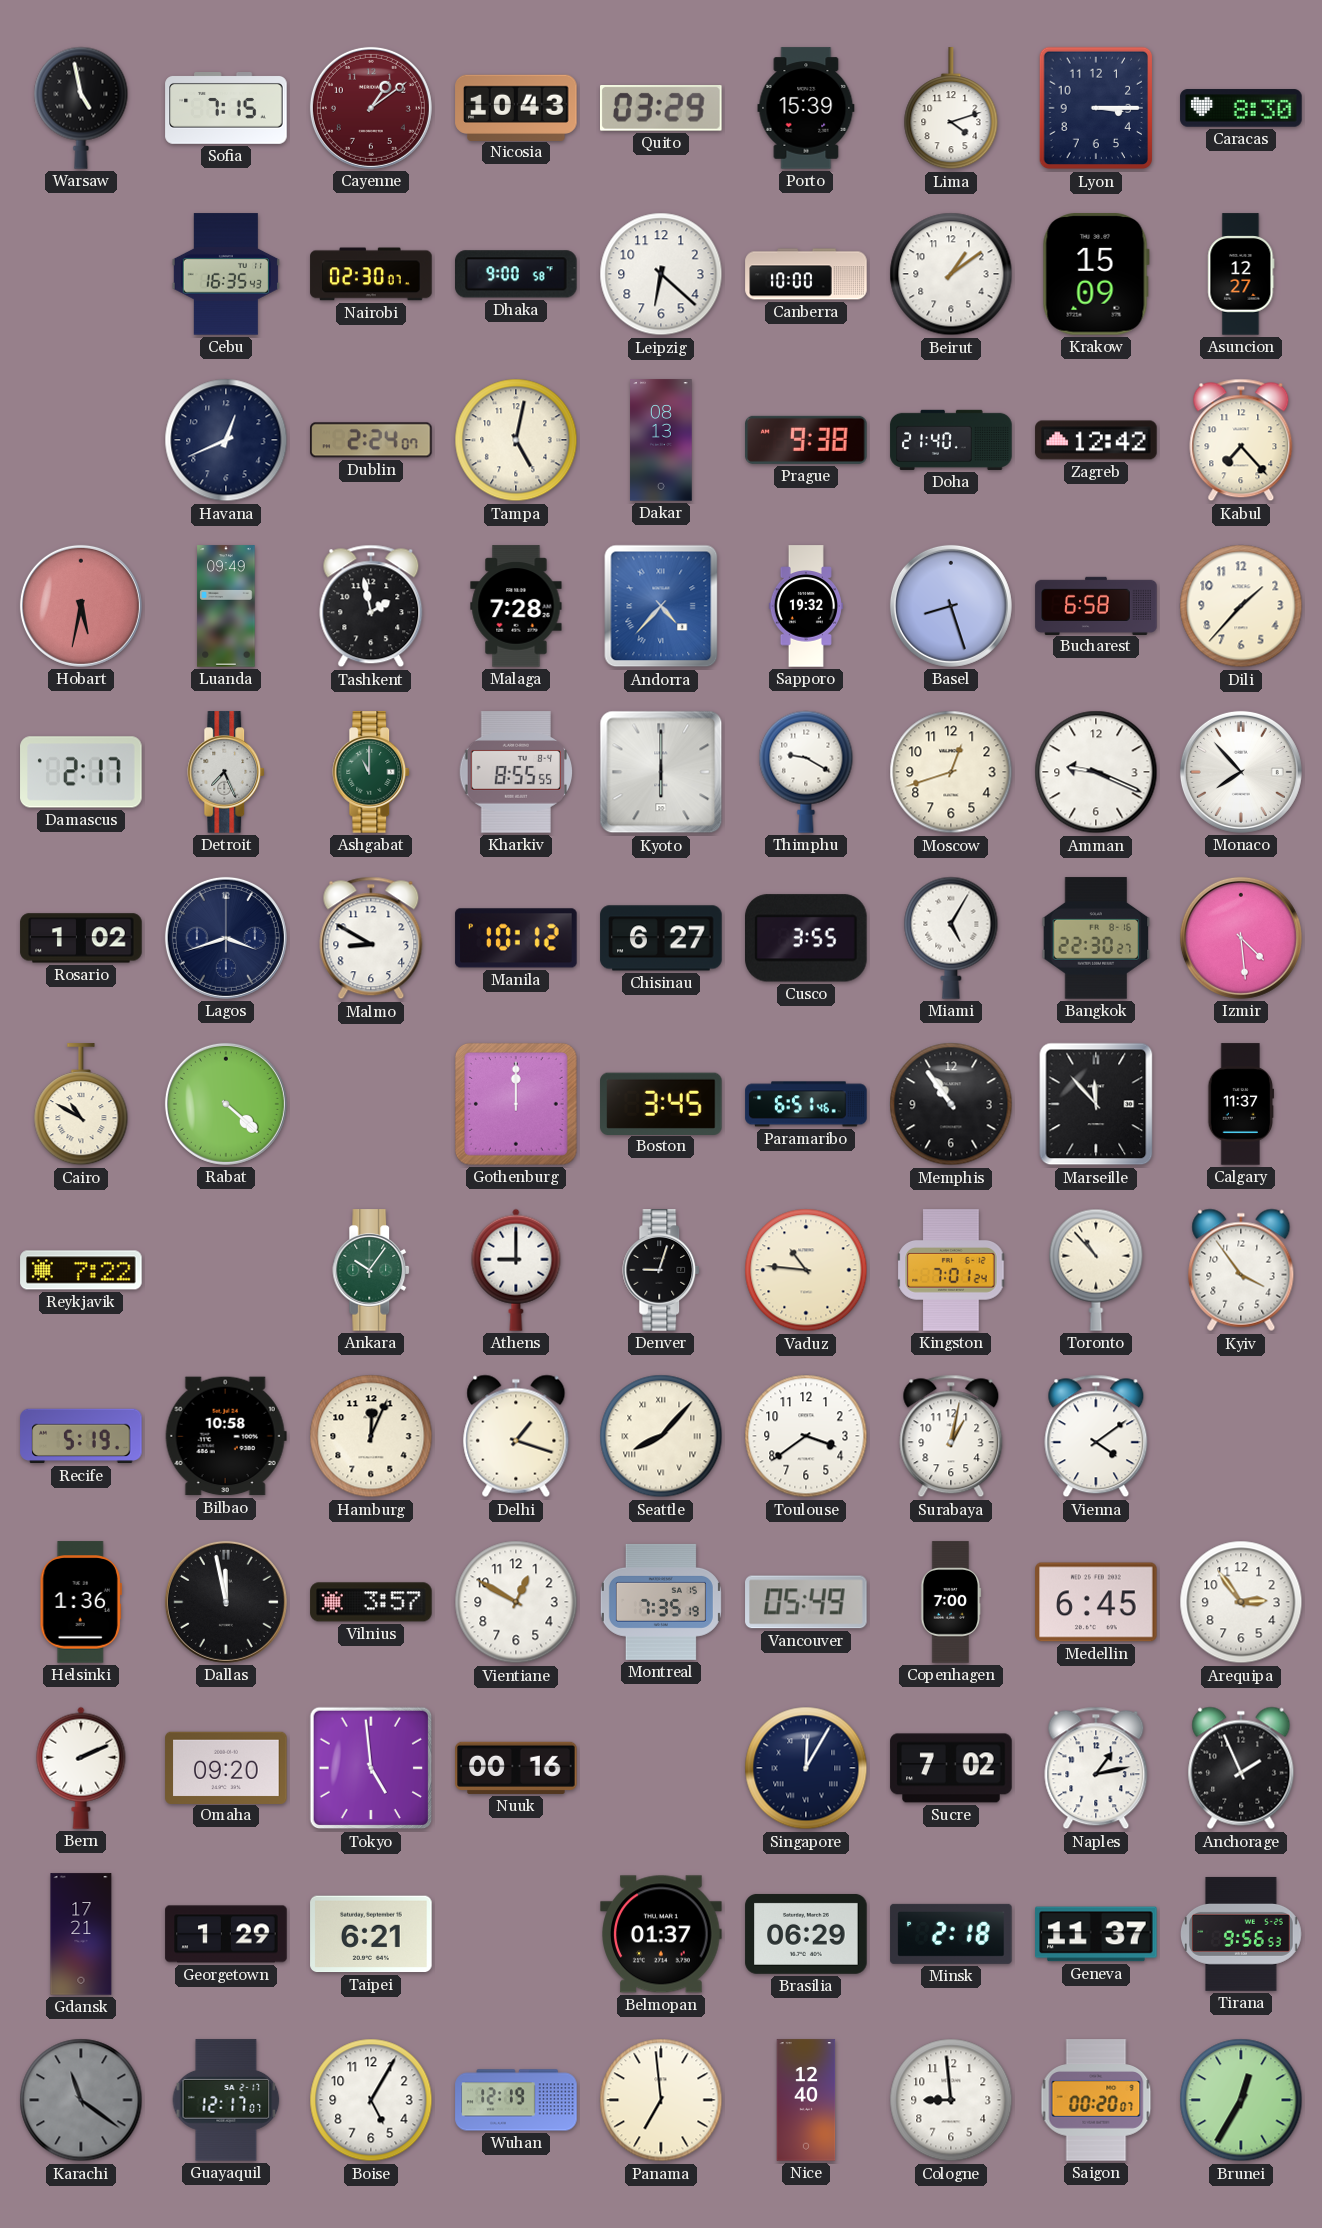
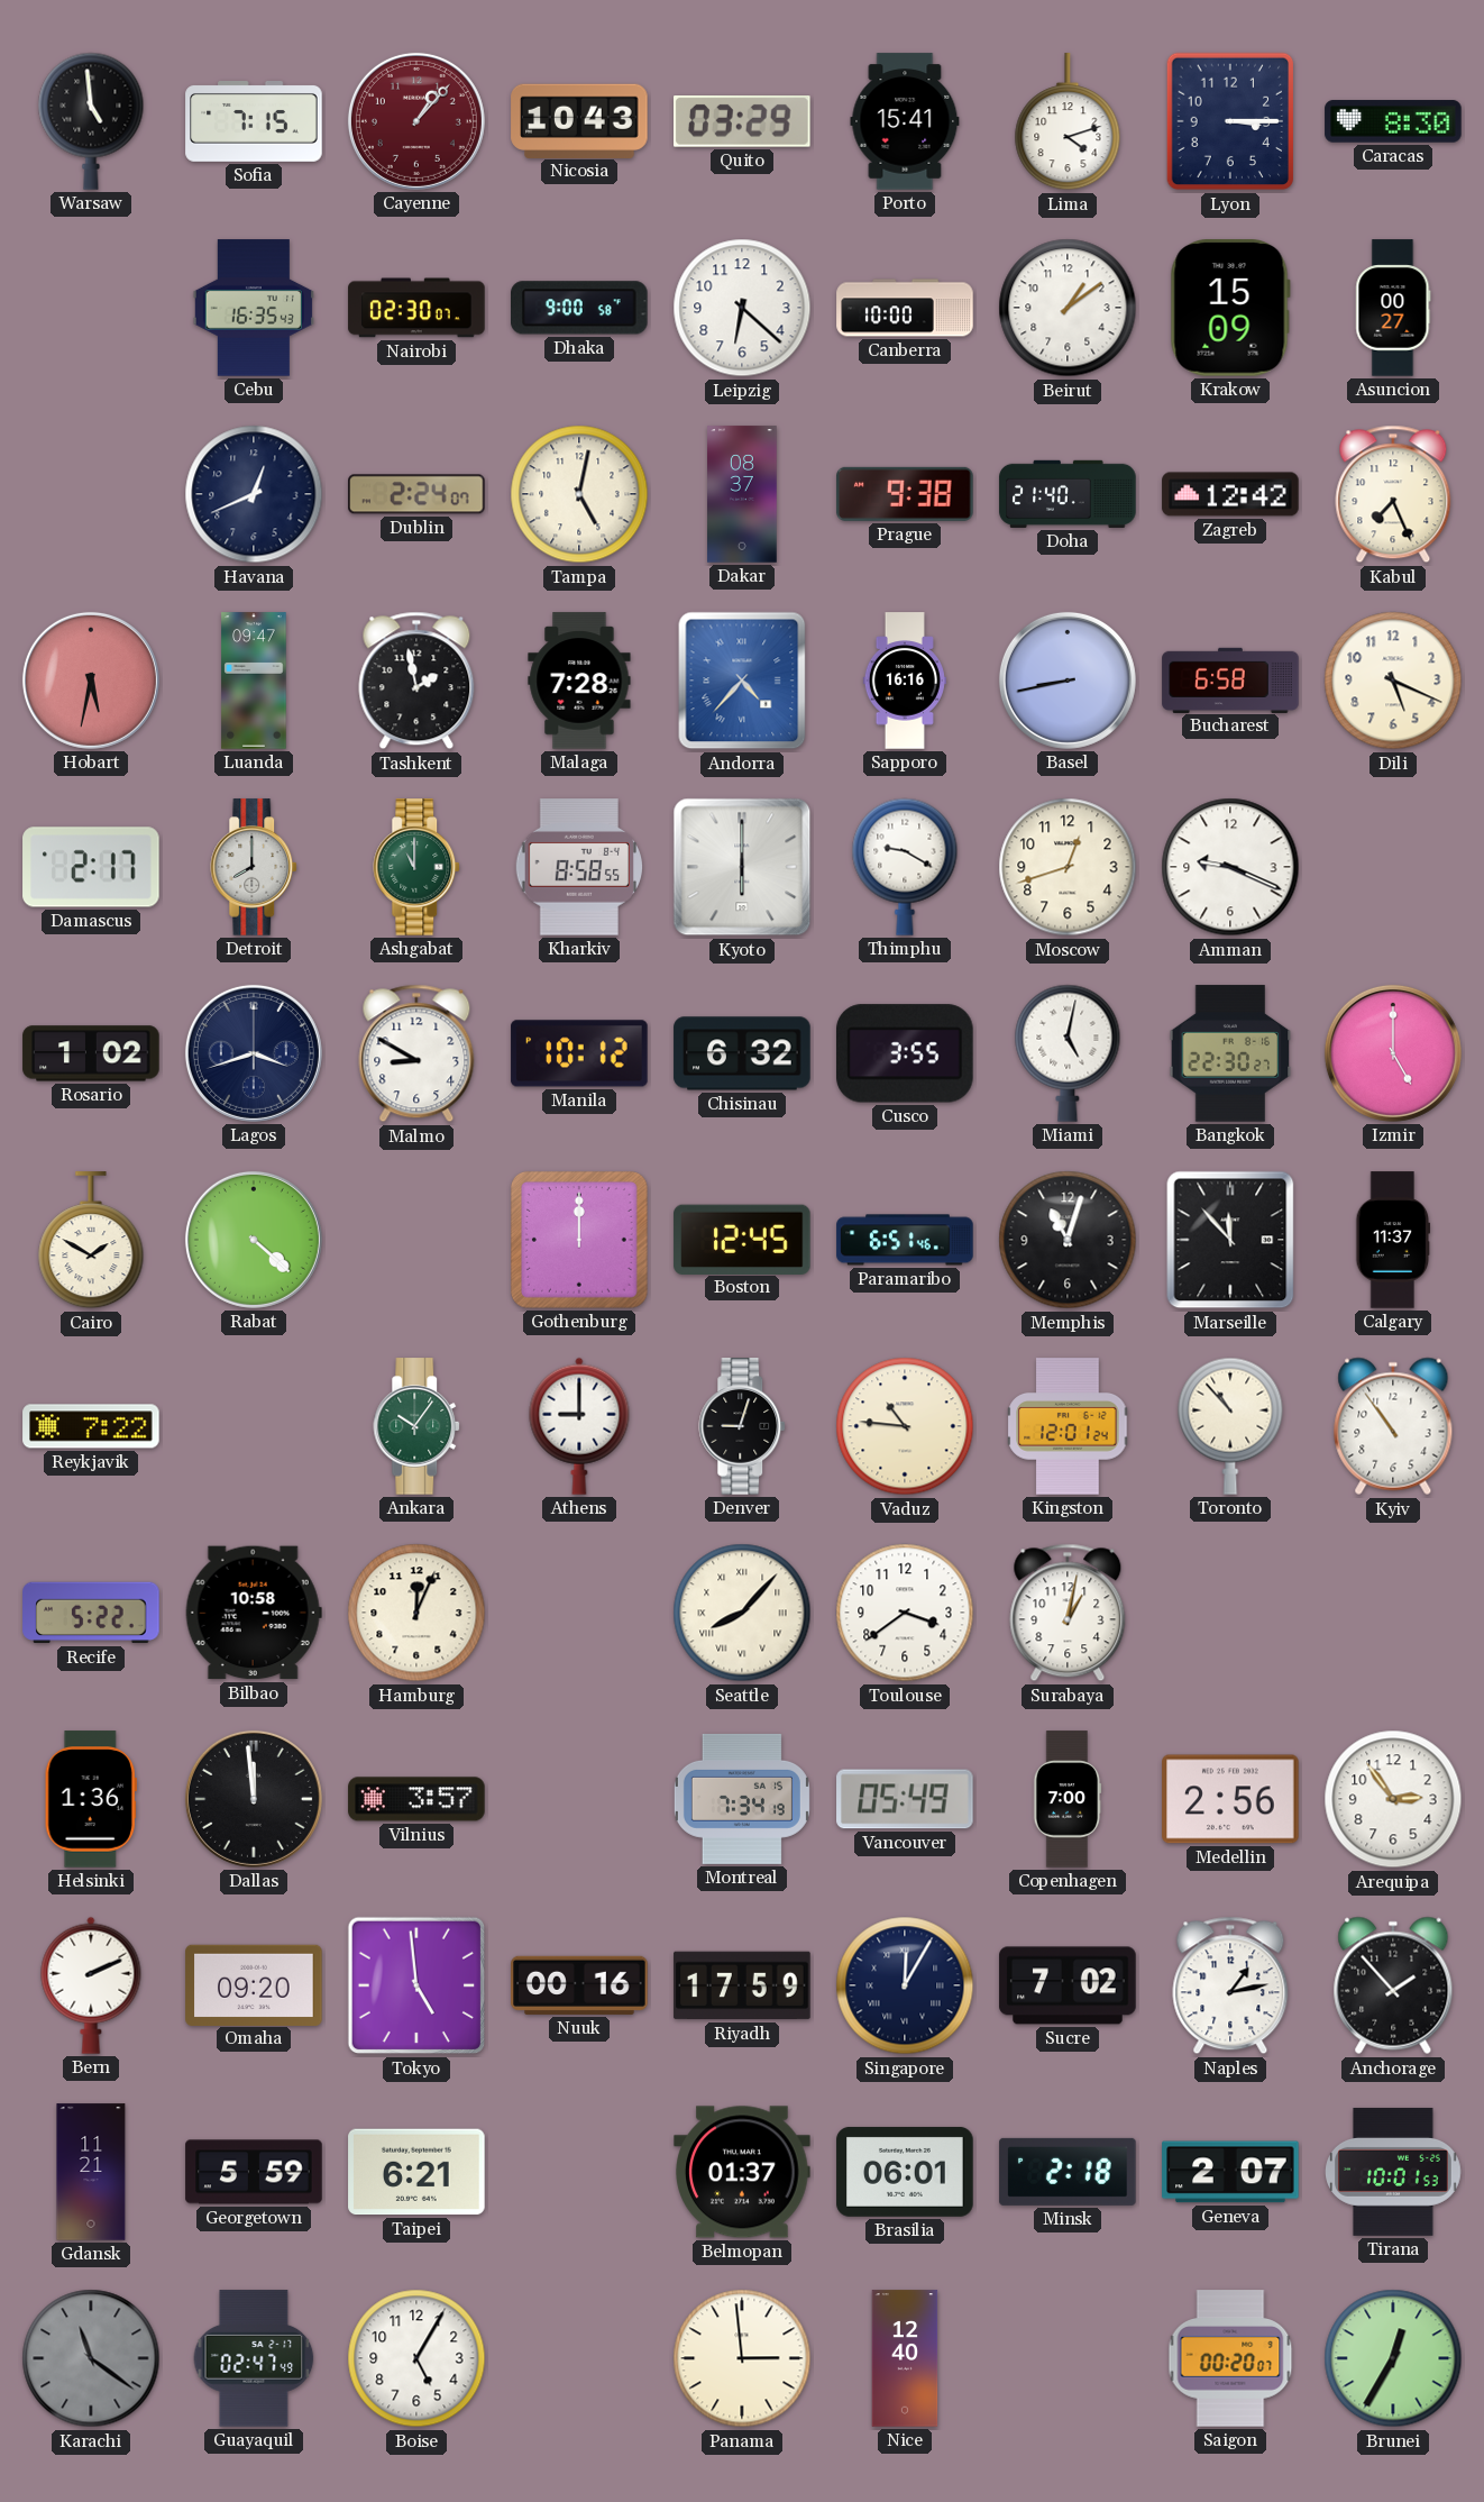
Warsaw: 4:58 -> 4:59 (91, 121)
Cayenne: 1:09 -> 1:07 (416, 121)
Porto: 15:39 -> 15:41 (905, 121)
Asuncion: 12:27 -> 00:27 (1393, 308)
Dakar: 08:13 -> 08:37 (742, 494)
Kabul: 7:23 -> 7:26 (1393, 494)
Luanda: 09:49 -> 09:47 (254, 681)
Sapporo: 19:32 -> 16:16 (905, 681)
Basel: 8:27 -> 8:43 (1068, 681)
Dili: 1:37 -> 5:19 (1393, 681)
Detroit: 7:26 -> 8:00 (255, 867)
Kharkiv: 8:55 -> 8:58 (579, 867)
Monaco: 7:53 -> none (1241, 772)
Chisinau: 6:27 -> 6:32 (742, 1053)
Miami: 5:05 -> 5:02 (1068, 1053)
Izmir: 4:29 -> 5:00 (1393, 1053)
Cairo: 10:50 -> 1:50 (91, 1241)
Boston: 3:45 -> 12:45 (742, 1239)
Memphis: 10:54 -> 11:03 (1068, 1240)
Kingston: 7:01 -> 12:01 (1068, 1426)
Kyiv: 3:54 -> 10:54 (1393, 1426)
Recife: 5:19 -> 5:22 (91, 1613)
Delhi: 1:18 -> none (516, 1436)
Vienna: 4:09 -> none (1096, 1436)
Dallas: 11:58 -> 11:59 (254, 1799)
Vientiane: 12:50 -> none (516, 1602)
Montreal: 7:35 -> 7:34 (742, 1799)
Medellin: 6:45 -> 2:56 (1230, 1799)
Riyadh: none -> 17:59 (742, 1985)
Anchorage: 1:56 -> 1:53 (1393, 1985)
Gdansk: 17:21 -> 11:21 (91, 2172)
Georgetown: 1:29 -> 5:59 (254, 2172)
Brasilia: 06:29 -> 06:01 (905, 2172)
Geneva: 11:37 -> 2:07 (1230, 2172)
Tirana: 9:56 -> 10:01 (1394, 2172)
Guayaquil: 12:17 -> 02:47 (254, 2358)
Wuhan: 12:19 -> none (516, 2100)
Panama: 6:59 -> 2:59 (742, 2358)
Cologne: 8:59 -> none (951, 2100)
